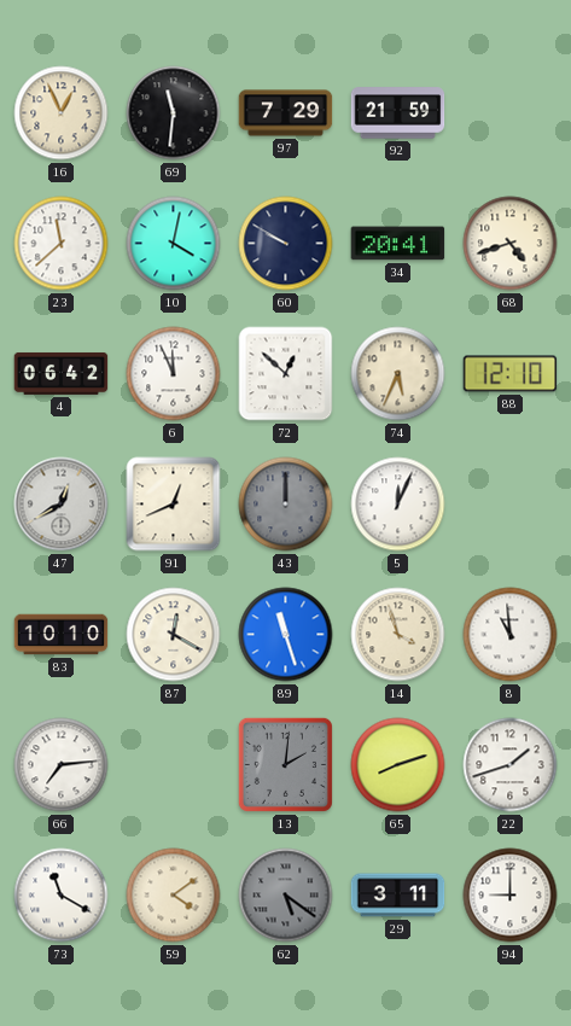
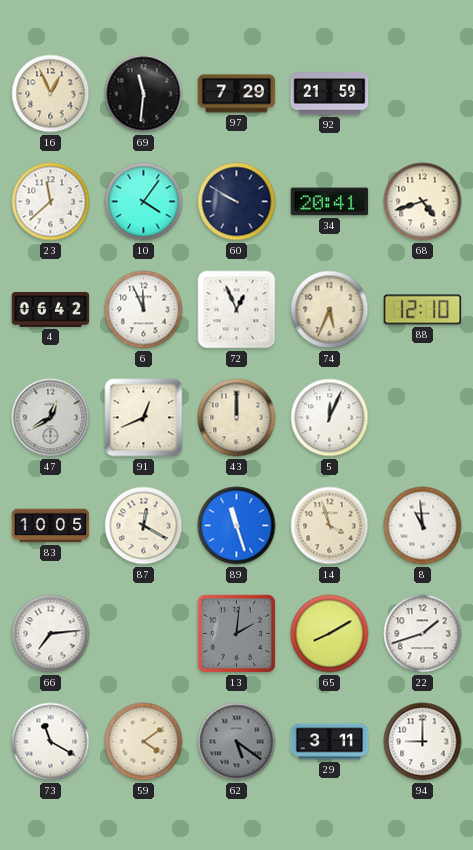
10: 4:02 -> 4:06 (144, 202)
72: 12:52 -> 12:56 (237, 310)
43 dial: grey -> cream (237, 418)
83: 10:10 -> 10:05 (51, 526)
65: 8:12 -> 8:10 (330, 634)
